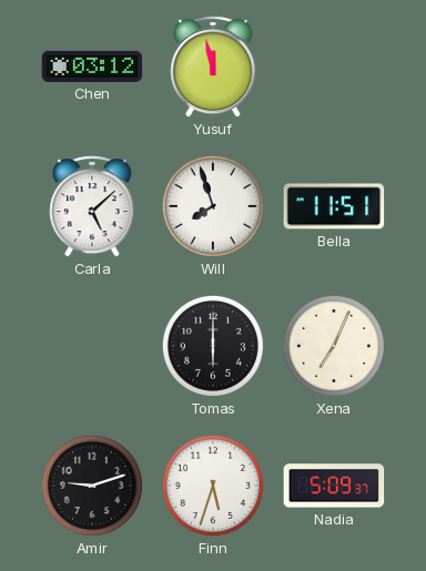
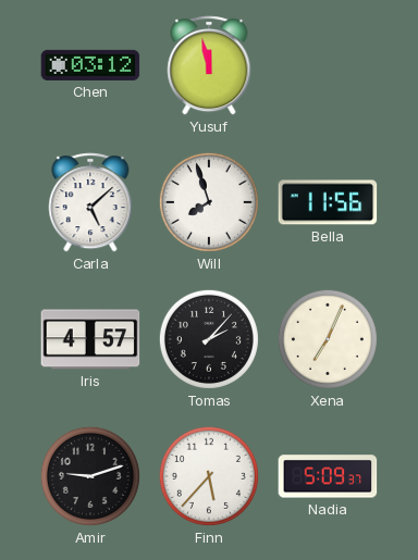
Bella: 11:51 -> 11:56 (328, 202)
Iris: none -> 4:57 (90, 339)
Tomas: 6:00 -> 2:07 (209, 339)
Finn: 5:33 -> 5:37 (209, 476)
